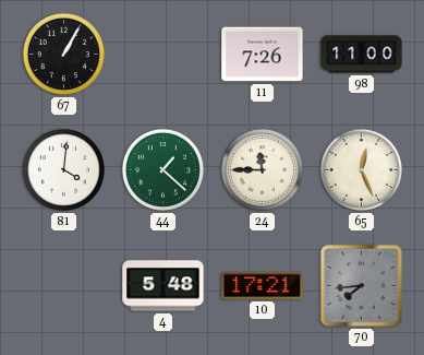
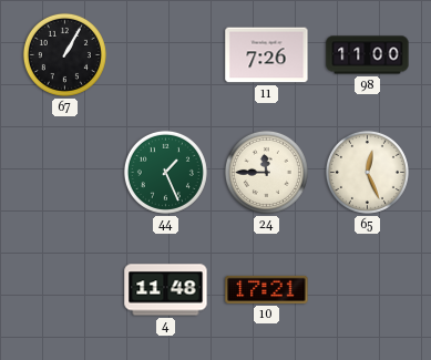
81: 4:01 -> none (63, 169)
44: 1:22 -> 1:26 (165, 172)
4: 5:48 -> 11:48 (166, 290)
70: 7:44 -> none (361, 285)
